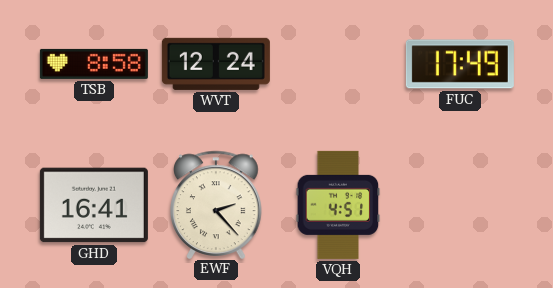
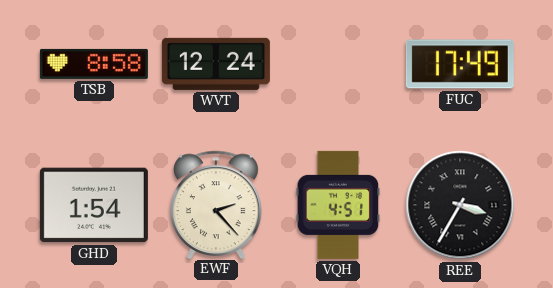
GHD: 16:41 -> 1:54 (94, 205)
REE: none -> 3:35 (460, 205)
